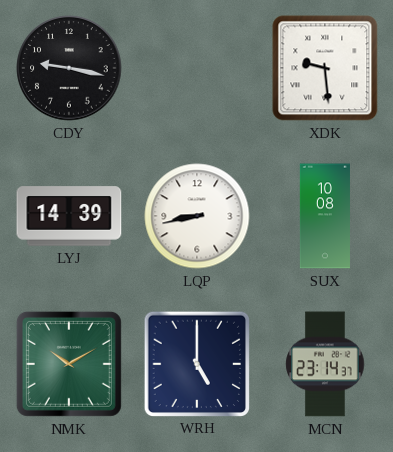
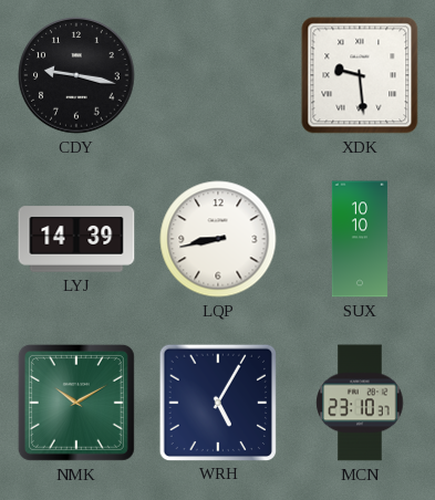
SUX: 10:08 -> 10:10 (360, 239)
WRH: 5:00 -> 5:05 (217, 402)
MCN: 23:14 -> 23:10 (360, 403)
